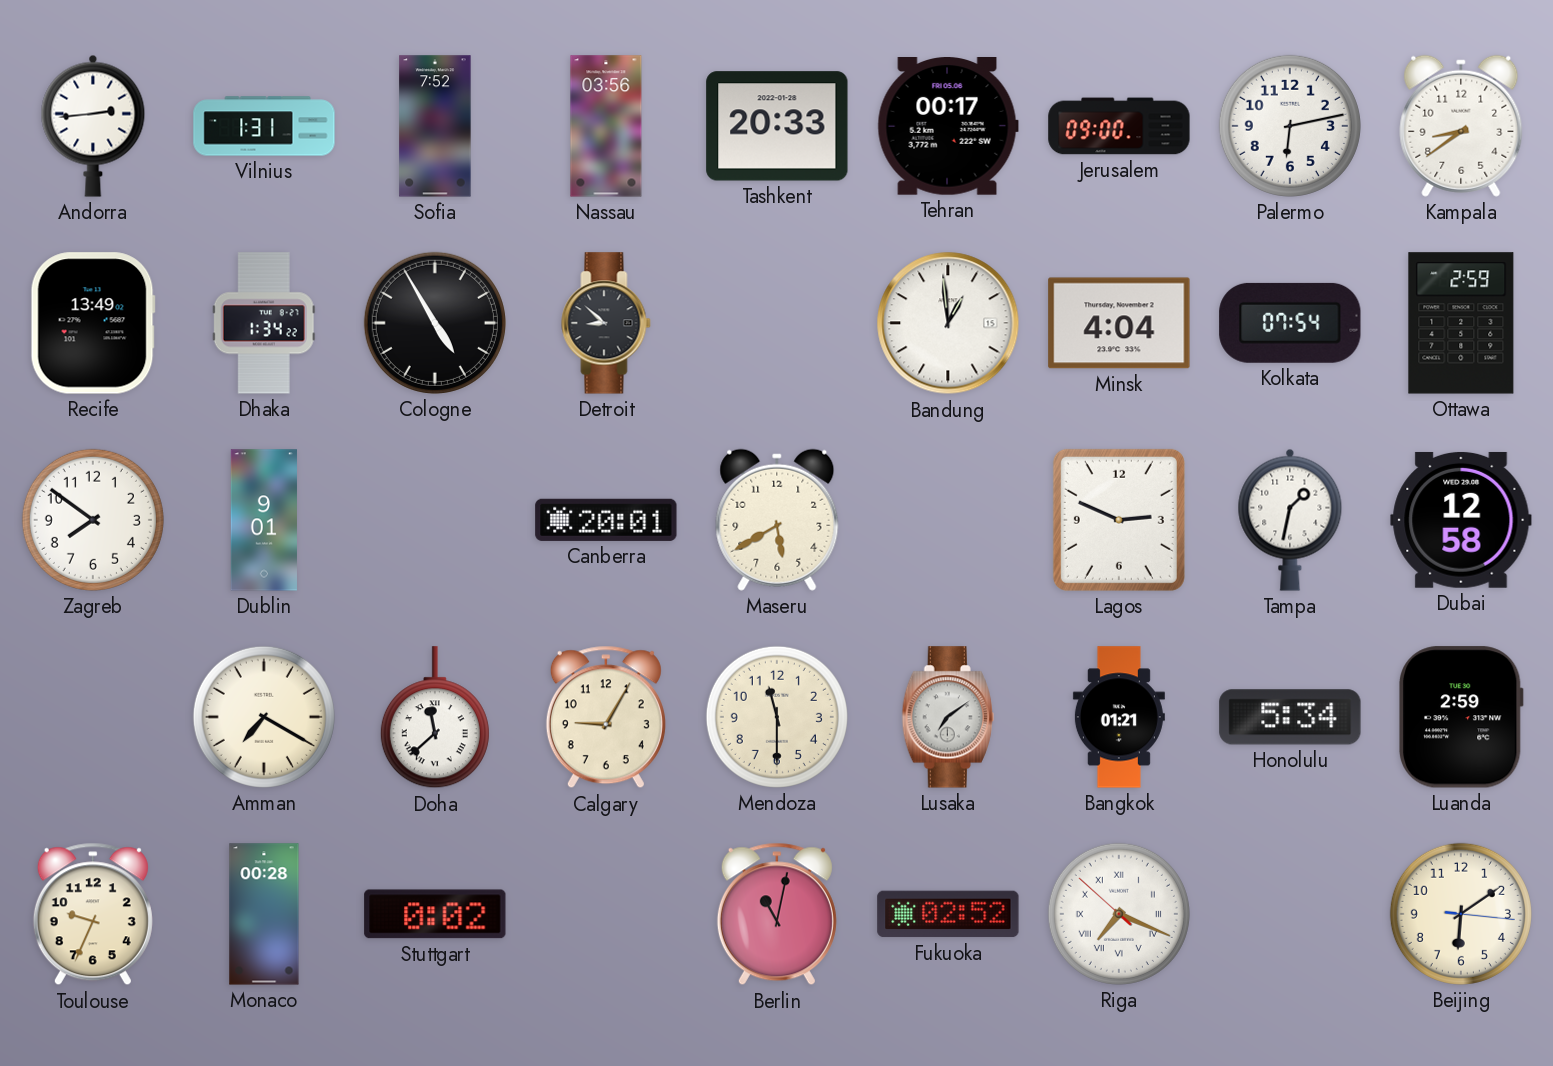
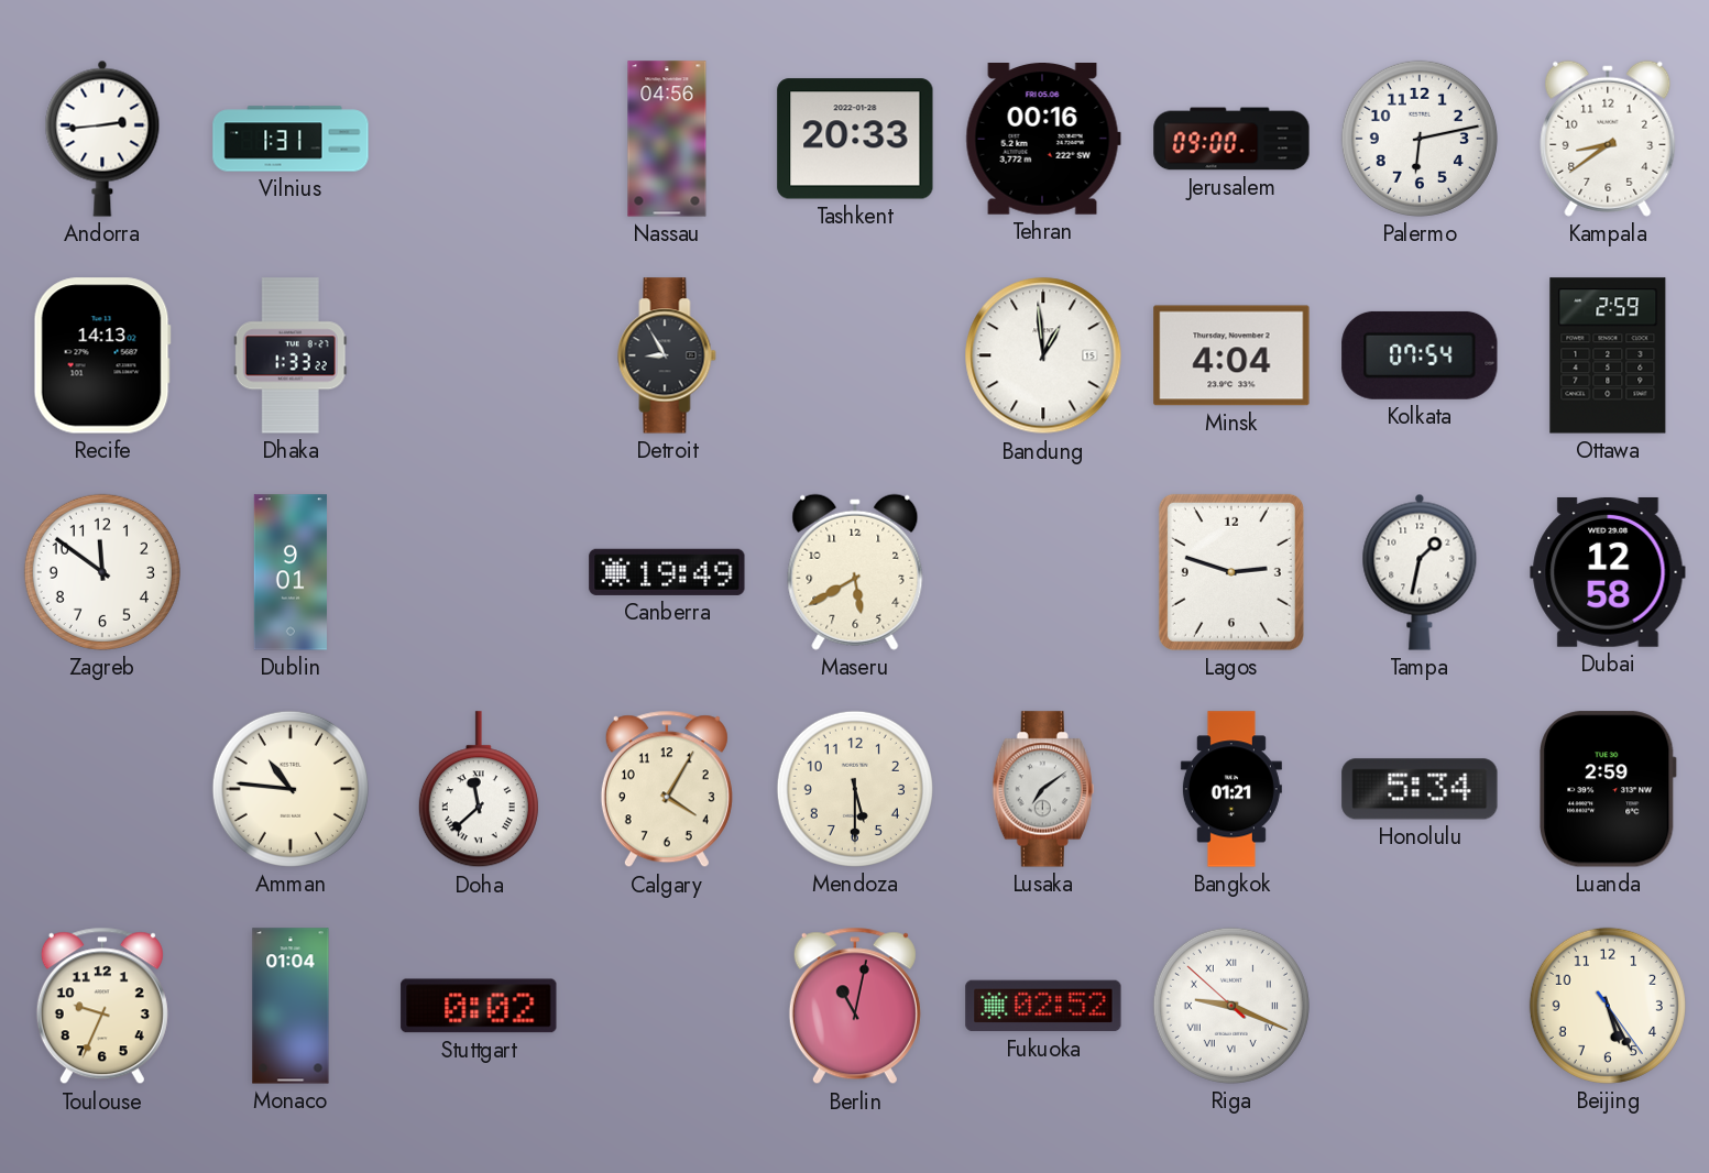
Sofia: 7:52 -> none (435, 126)
Nassau: 03:56 -> 04:56 (667, 139)
Tehran: 00:17 -> 00:16 (1043, 140)
Recife: 13:49 -> 14:13 (102, 355)
Dhaka: 1:34 -> 1:33 (291, 355)
Cologne: 4:55 -> none (435, 323)
Detroit: 8:52 -> 8:55 (667, 355)
Zagreb: 7:51 -> 11:51 (102, 572)
Canberra: 20:01 -> 19:49 (667, 572)
Lagos: 2:49 -> 2:48 (1231, 572)
Amman: 7:20 -> 10:46 (291, 789)
Calgary: 9:05 -> 4:05 (667, 789)
Mendoza: 11:30 -> 5:30 (855, 789)
Monaco: 00:28 -> 01:04 (291, 1006)
Riga: 7:18 -> 9:18 (1231, 1006)
Beijing: 6:09 -> 5:25 (1608, 1006)
